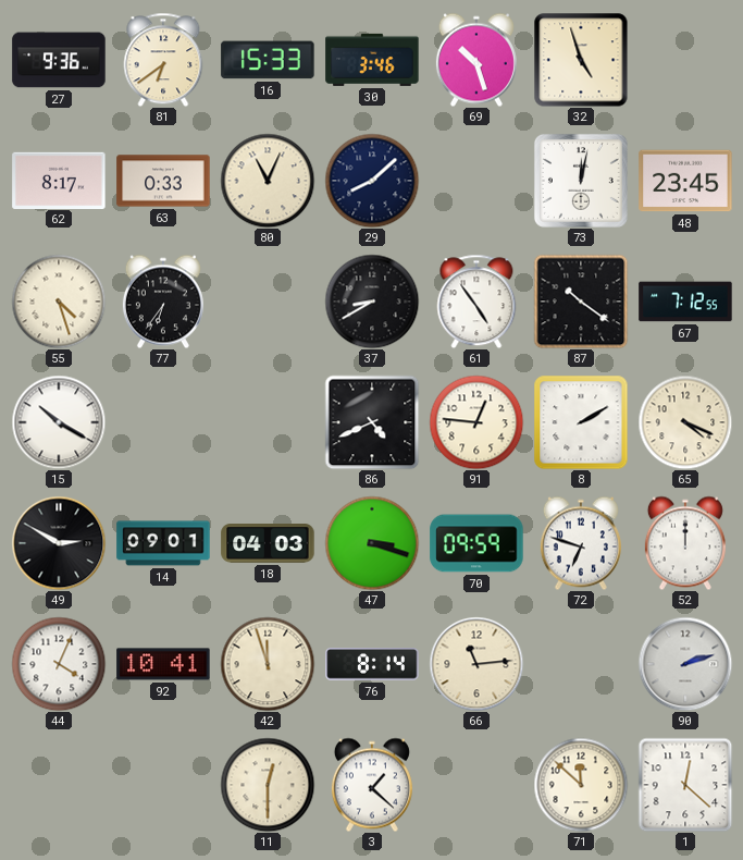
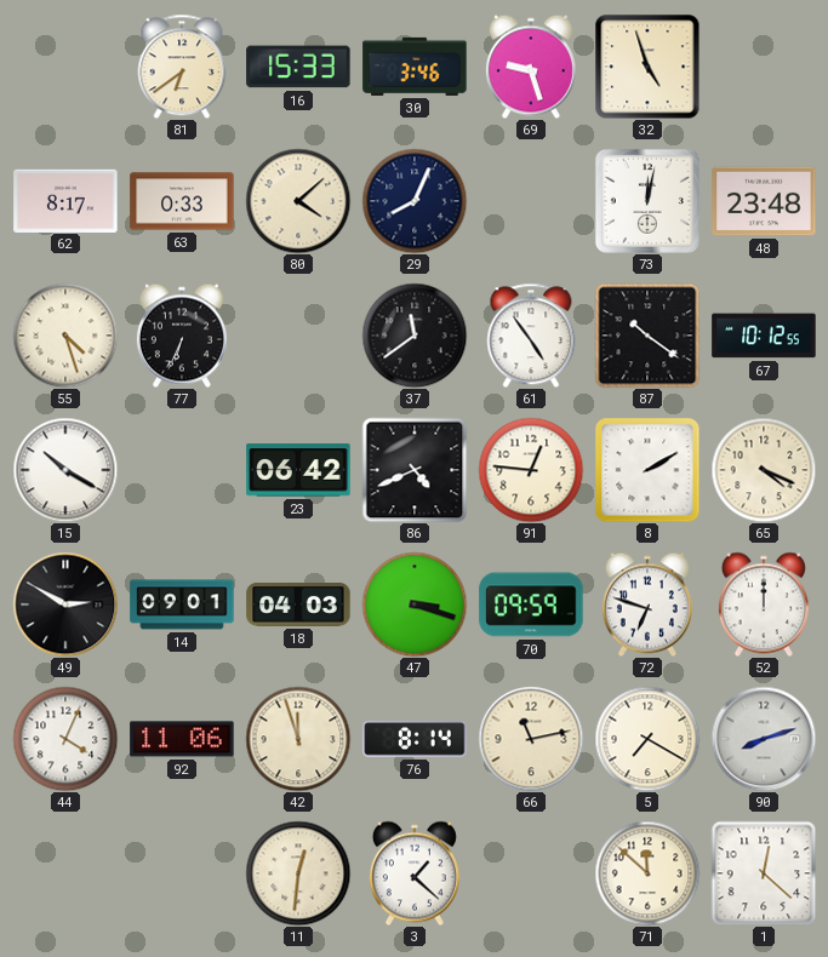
27: 9:36 -> none (59, 60)
69: 10:27 -> 9:27 (531, 67)
80: 11:04 -> 4:08 (298, 201)
29: 8:08 -> 8:04 (415, 201)
48: 23:45 -> 23:48 (764, 201)
77: 6:36 -> 6:34 (182, 336)
37: 8:40 -> 11:39 (415, 336)
67: 7:12 -> 10:12 (764, 336)
23: none -> 06:42 (298, 470)
92: 10:41 -> 11:06 (182, 739)
66: 11:14 -> 11:13 (531, 739)
5: none -> 7:20 (647, 739)
90: 2:12 -> 8:12 (764, 739)
11: 12:30 -> 12:31 (298, 873)
